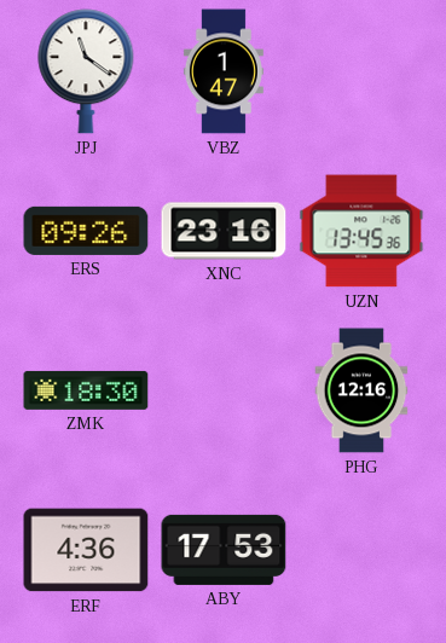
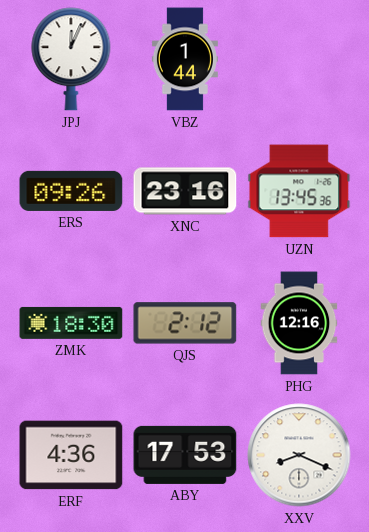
JPJ: 11:21 -> 12:04 (71, 59)
VBZ: 1:47 -> 1:44 (185, 59)
QJS: none -> 2:12 (185, 323)
XXV: none -> 8:19 (299, 455)
